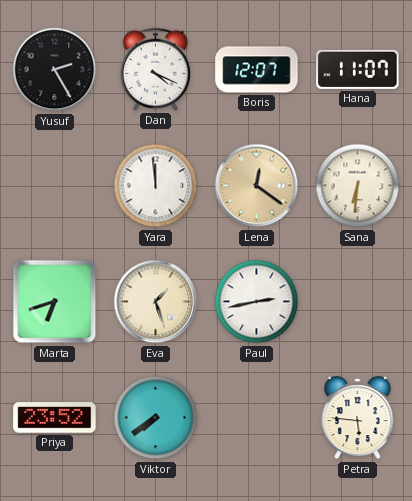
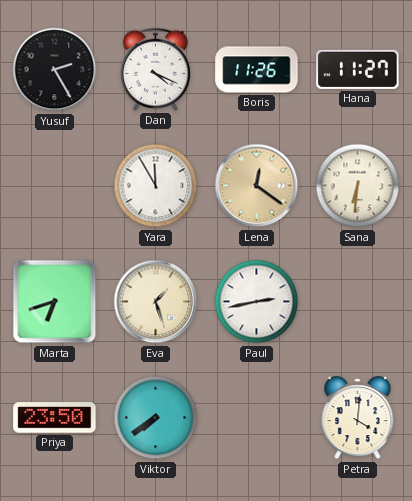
Boris: 12:07 -> 11:26 (257, 70)
Hana: 11:07 -> 11:27 (358, 69)
Yara: 11:59 -> 11:55 (156, 186)
Priya: 23:52 -> 23:50 (55, 418)
Petra: 5:46 -> 4:01 (358, 418)
